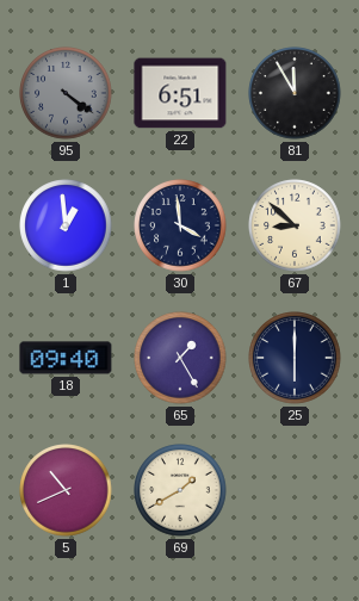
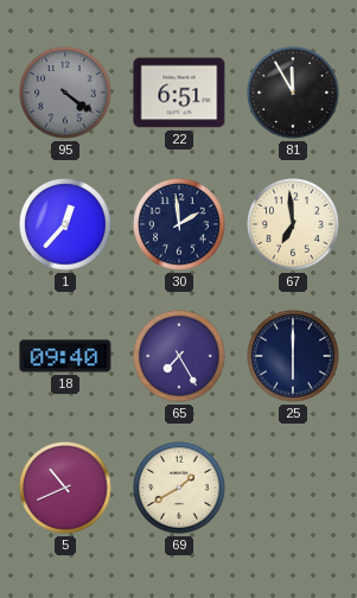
1: 12:59 -> 12:37 (65, 224)
30: 3:59 -> 1:59 (179, 224)
67: 8:52 -> 6:59 (293, 224)
65: 1:25 -> 7:25 (179, 356)
